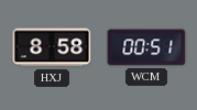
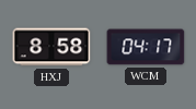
WCM: 00:51 -> 04:17 (146, 47)
